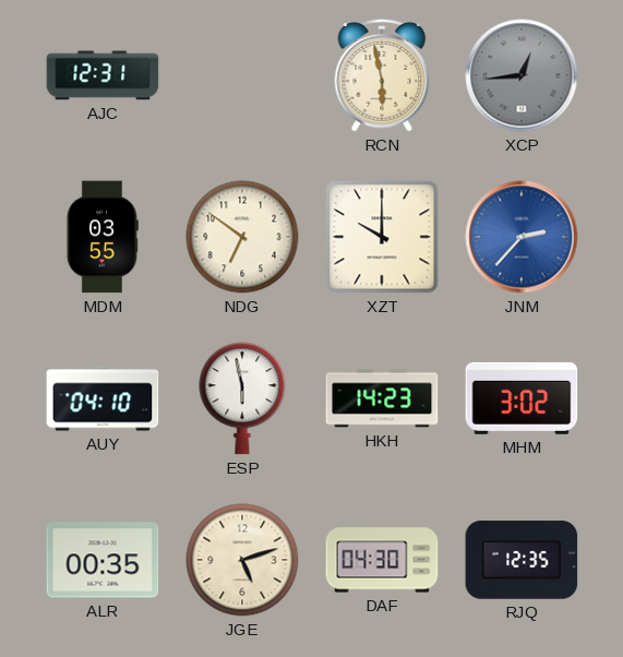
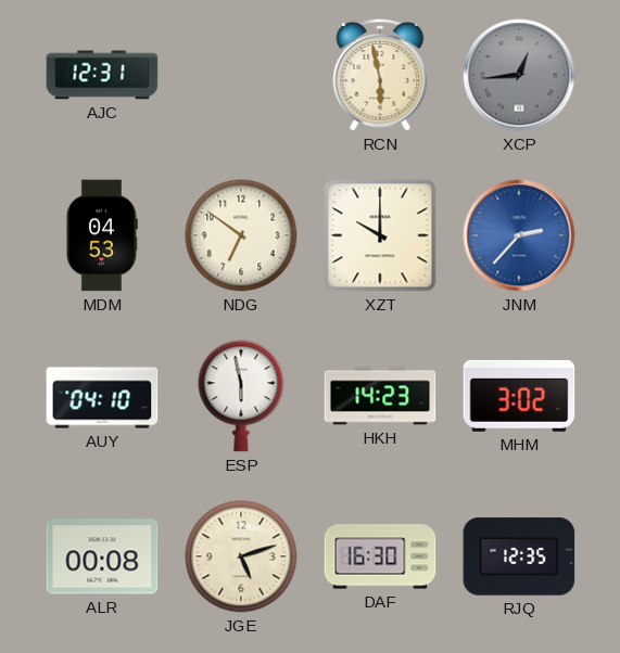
MDM: 03:55 -> 04:53 (102, 235)
ALR: 00:35 -> 00:08 (102, 556)
DAF: 04:30 -> 16:30 (380, 556)
